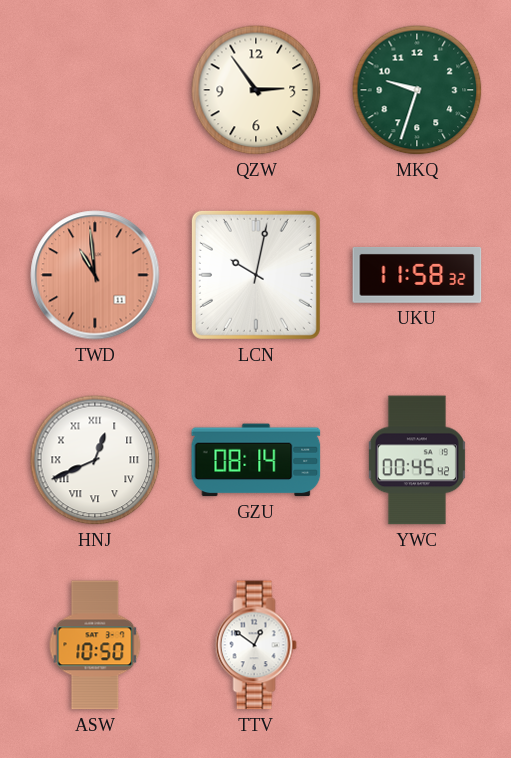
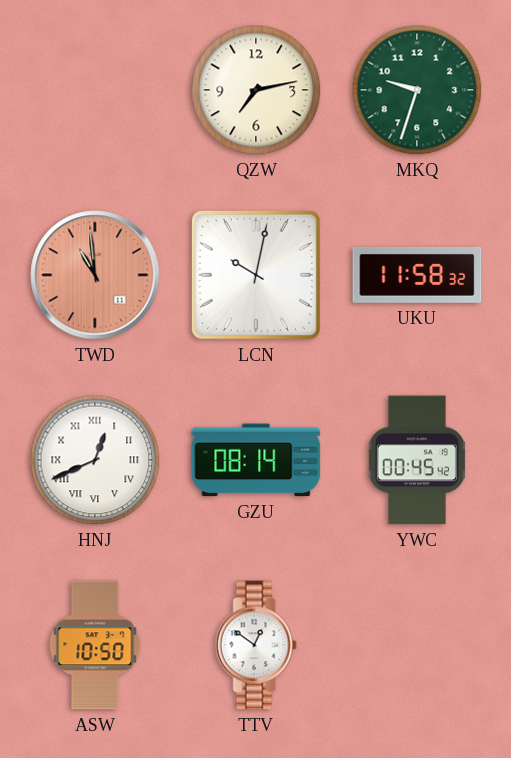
QZW: 2:54 -> 7:13 (256, 90)
